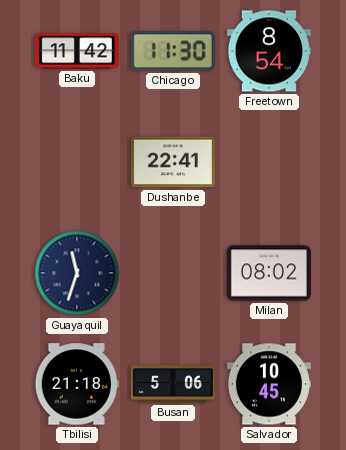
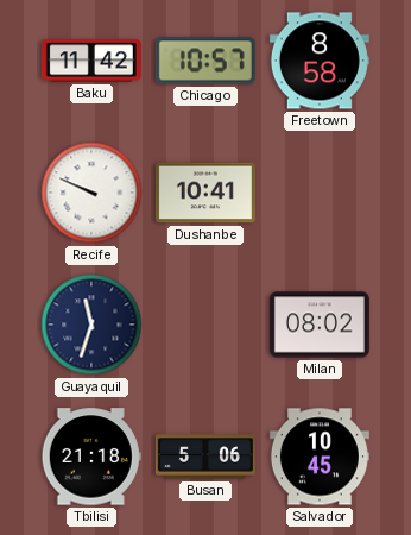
Chicago: 11:30 -> 10:57 (205, 61)
Freetown: 8:54 -> 8:58 (320, 61)
Recife: none -> 9:49 (91, 193)
Dushanbe: 22:41 -> 10:41 (205, 193)
